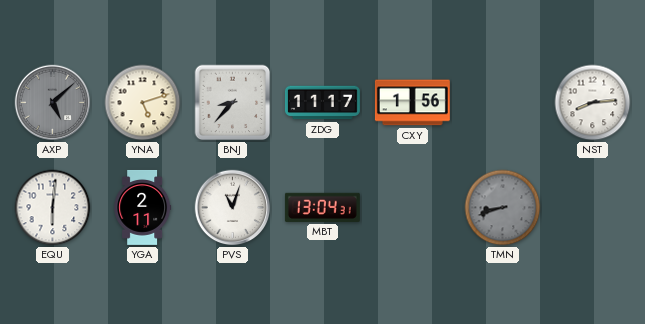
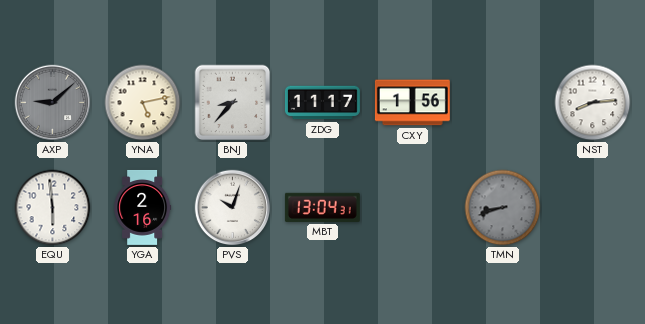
AXP: 5:08 -> 9:08 (53, 103)
YNA: 5:12 -> 5:13 (143, 103)
EQU: 6:01 -> 5:59 (53, 208)
YGA: 2:11 -> 2:16 (143, 207)
PVS: 11:03 -> 10:03 (233, 208)
